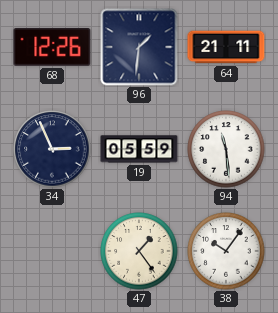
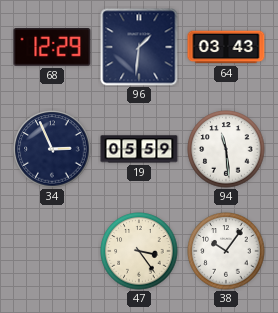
68: 12:26 -> 12:29 (52, 48)
64: 21:11 -> 03:43 (226, 47)
47: 1:24 -> 3:24 (139, 251)
